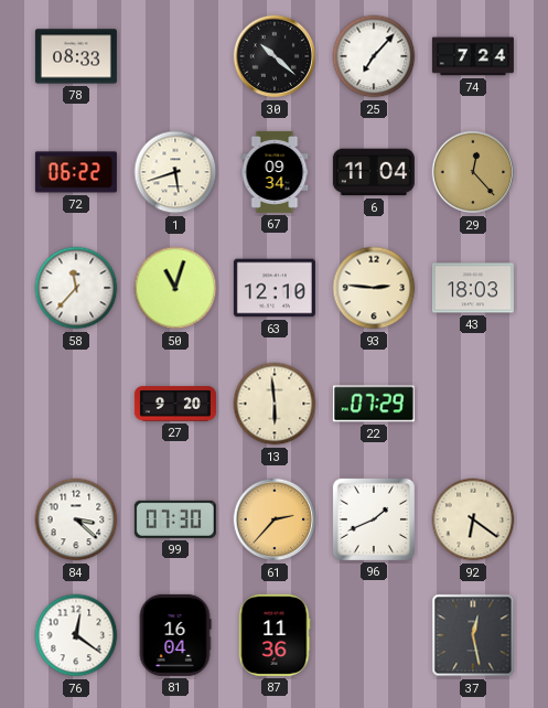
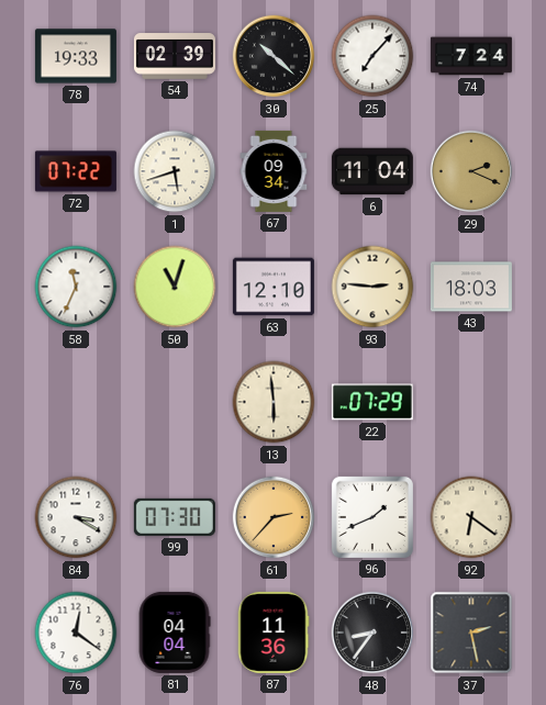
78: 08:33 -> 19:33 (76, 56)
54: none -> 02:39 (175, 57)
72: 06:22 -> 07:22 (76, 171)
29: 12:23 -> 2:19 (471, 171)
58: 11:37 -> 11:34 (76, 287)
27: 9:20 -> none (175, 404)
84: 3:22 -> 3:20 (76, 517)
81: 16:04 -> 04:04 (175, 633)
48: none -> 8:36 (372, 633)
37: 12:28 -> 2:28 (471, 633)
